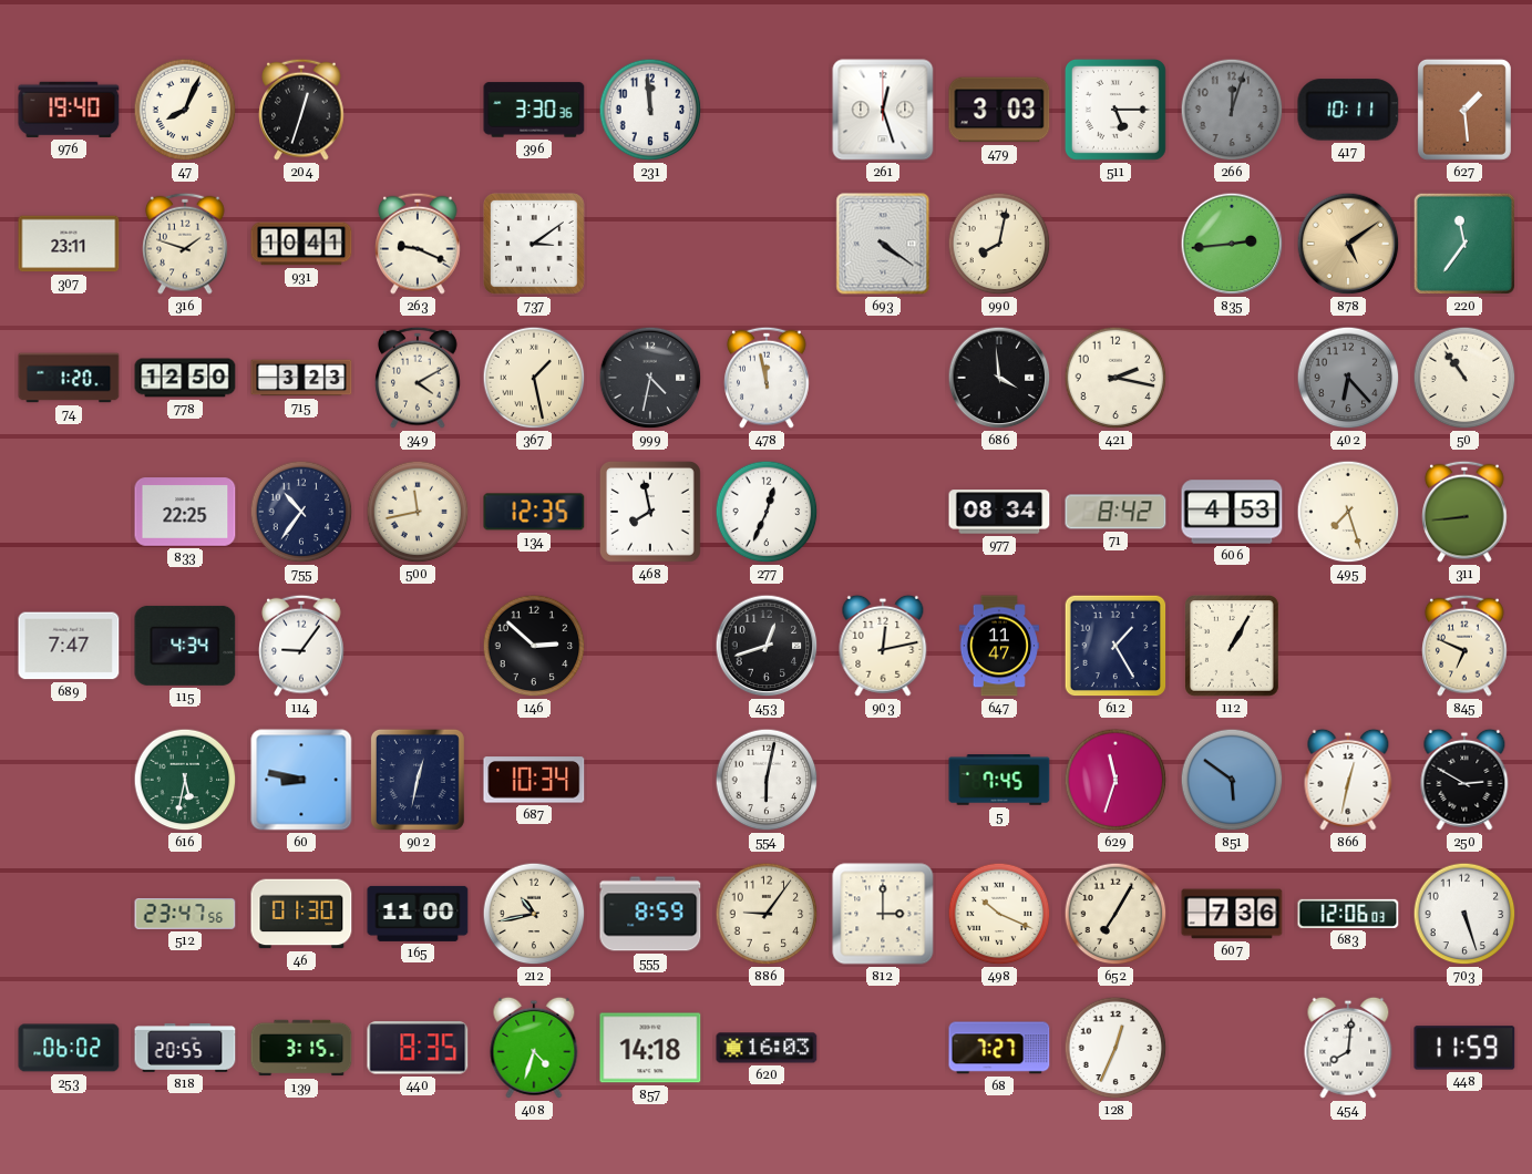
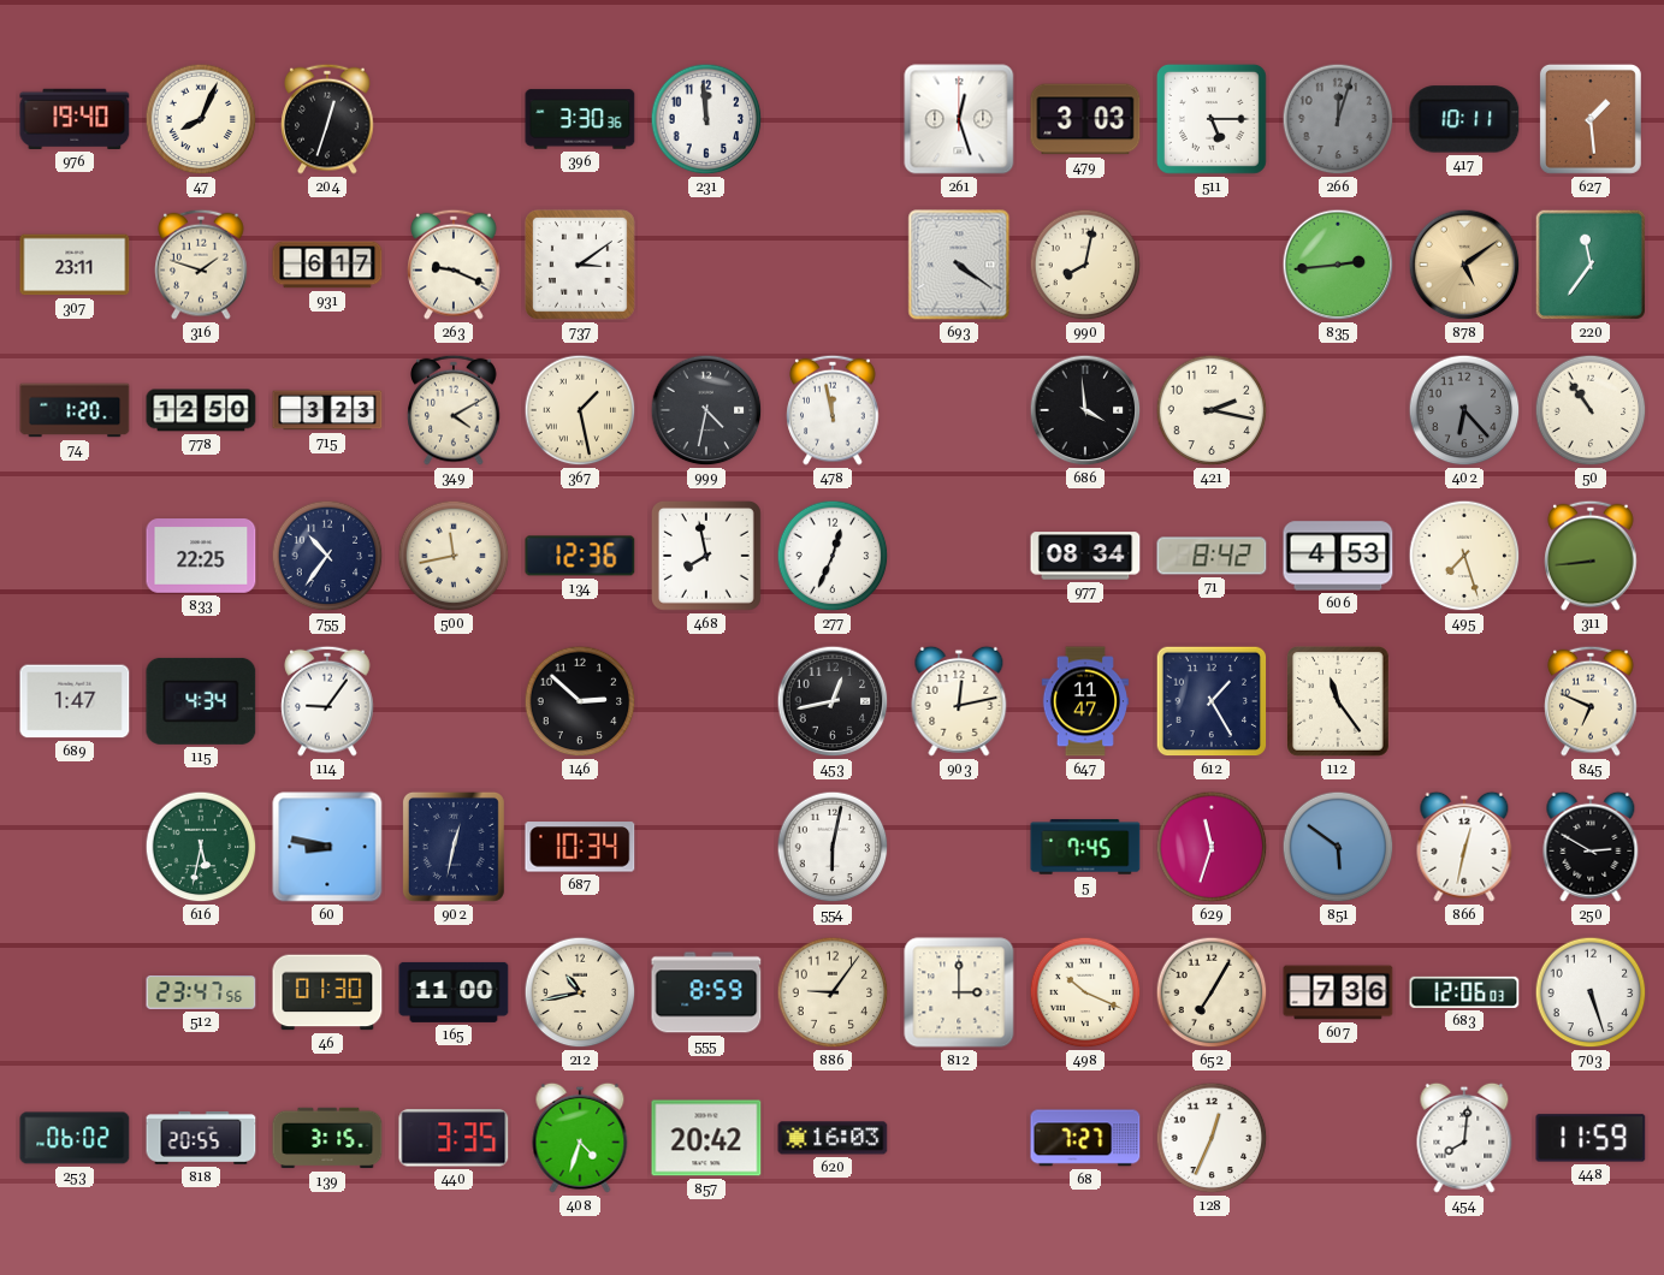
931: 10:41 -> 6:17 (327, 265)
134: 12:35 -> 12:36 (580, 556)
689: 7:47 -> 1:47 (75, 701)
453: 12:42 -> 12:43 (833, 701)
112: 1:05 -> 11:24 (1339, 701)
440: 8:35 -> 3:35 (454, 1138)
857: 14:18 -> 20:42 (706, 1138)
